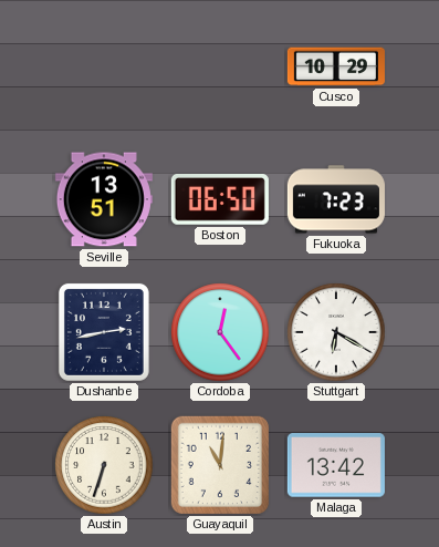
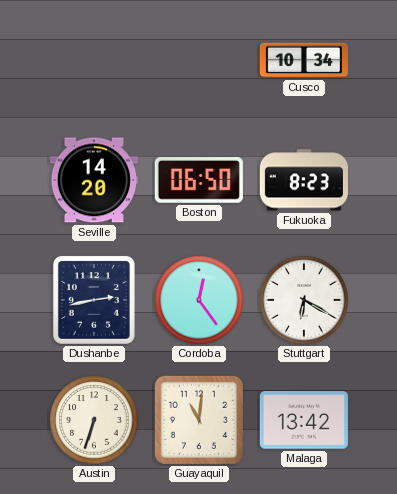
Cusco: 10:29 -> 10:34 (304, 60)
Seville: 13:51 -> 14:20 (94, 180)
Fukuoka: 7:23 -> 8:23 (304, 180)
